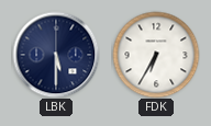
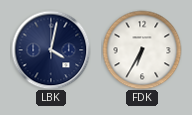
LBK: 5:30 -> 4:02 (51, 50)
